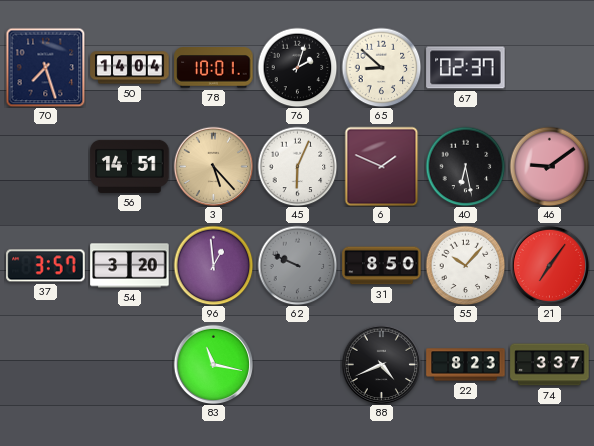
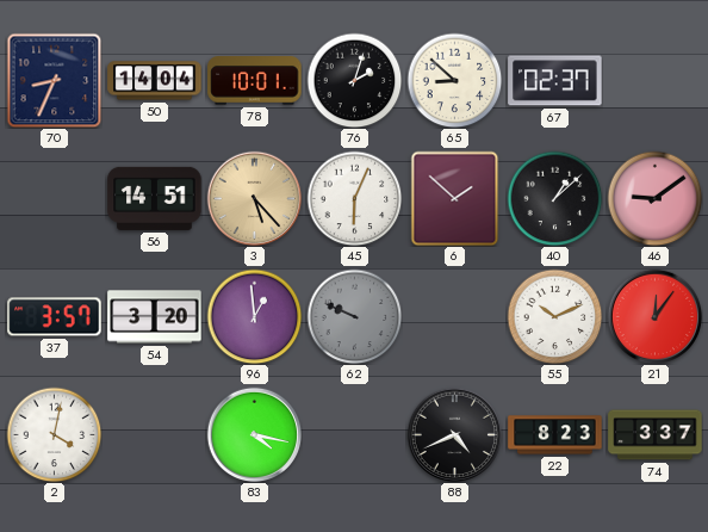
70: 7:27 -> 8:34 (54, 80)
6: 1:49 -> 1:52 (455, 198)
40: 6:28 -> 1:08 (554, 198)
31: 8:50 -> none (382, 266)
55: 10:07 -> 10:11 (554, 316)
21: 7:06 -> 12:06 (654, 316)
2: none -> 4:02 (54, 434)
83: 11:17 -> 4:17 (254, 434)
